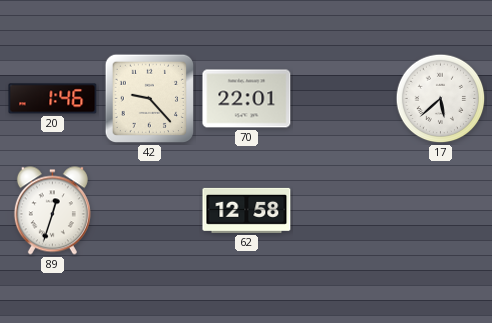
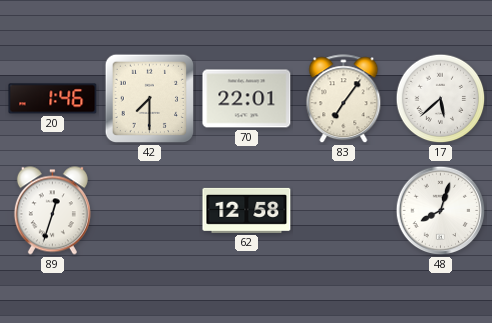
42: 9:23 -> 7:30 (150, 99)
83: none -> 7:06 (344, 99)
48: none -> 8:03 (441, 211)
